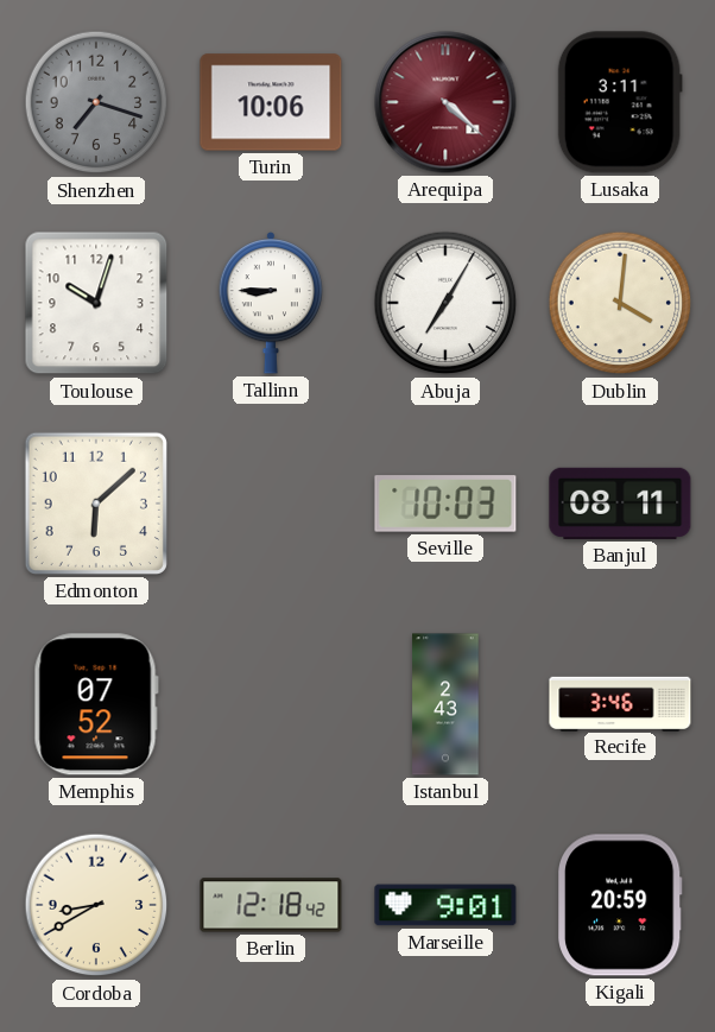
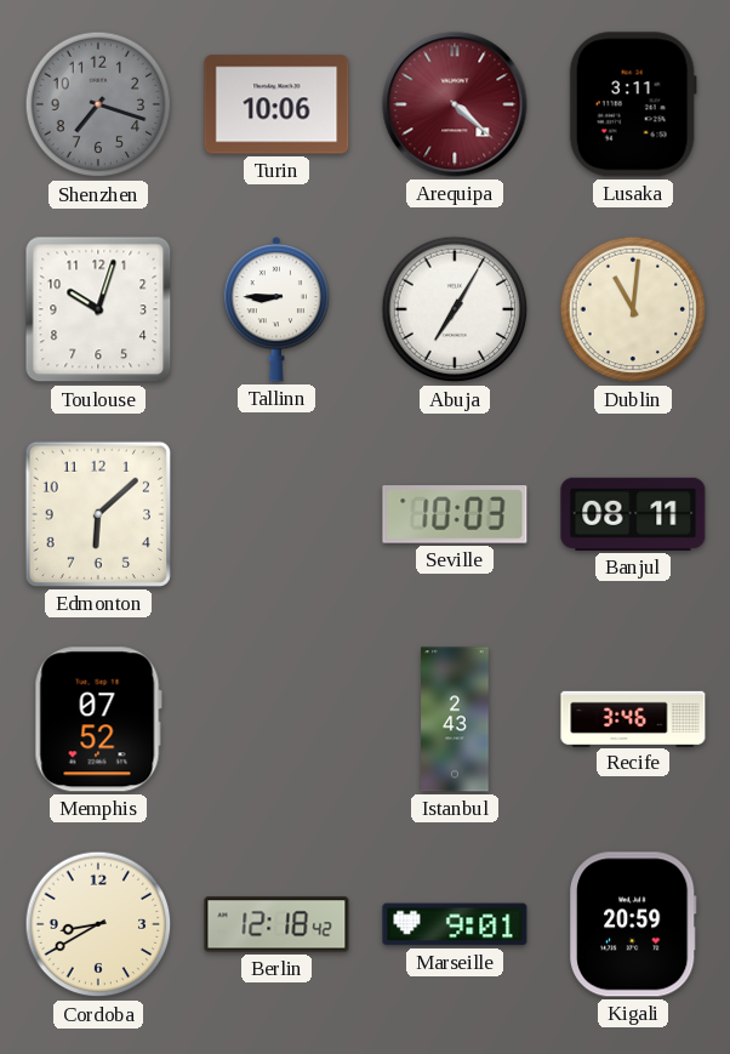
Dublin: 4:01 -> 11:01 (633, 309)
